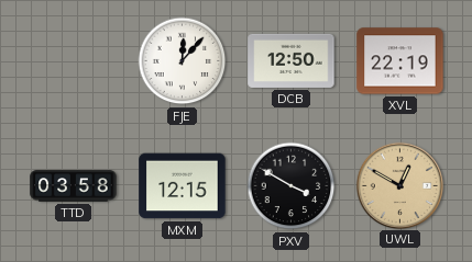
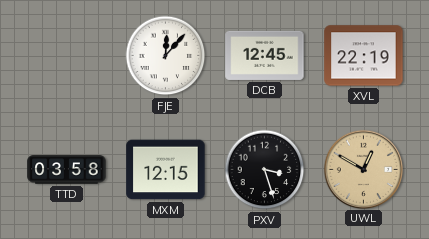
DCB: 12:50 -> 12:45 (265, 55)
PXV: 3:50 -> 3:27 (265, 170)
